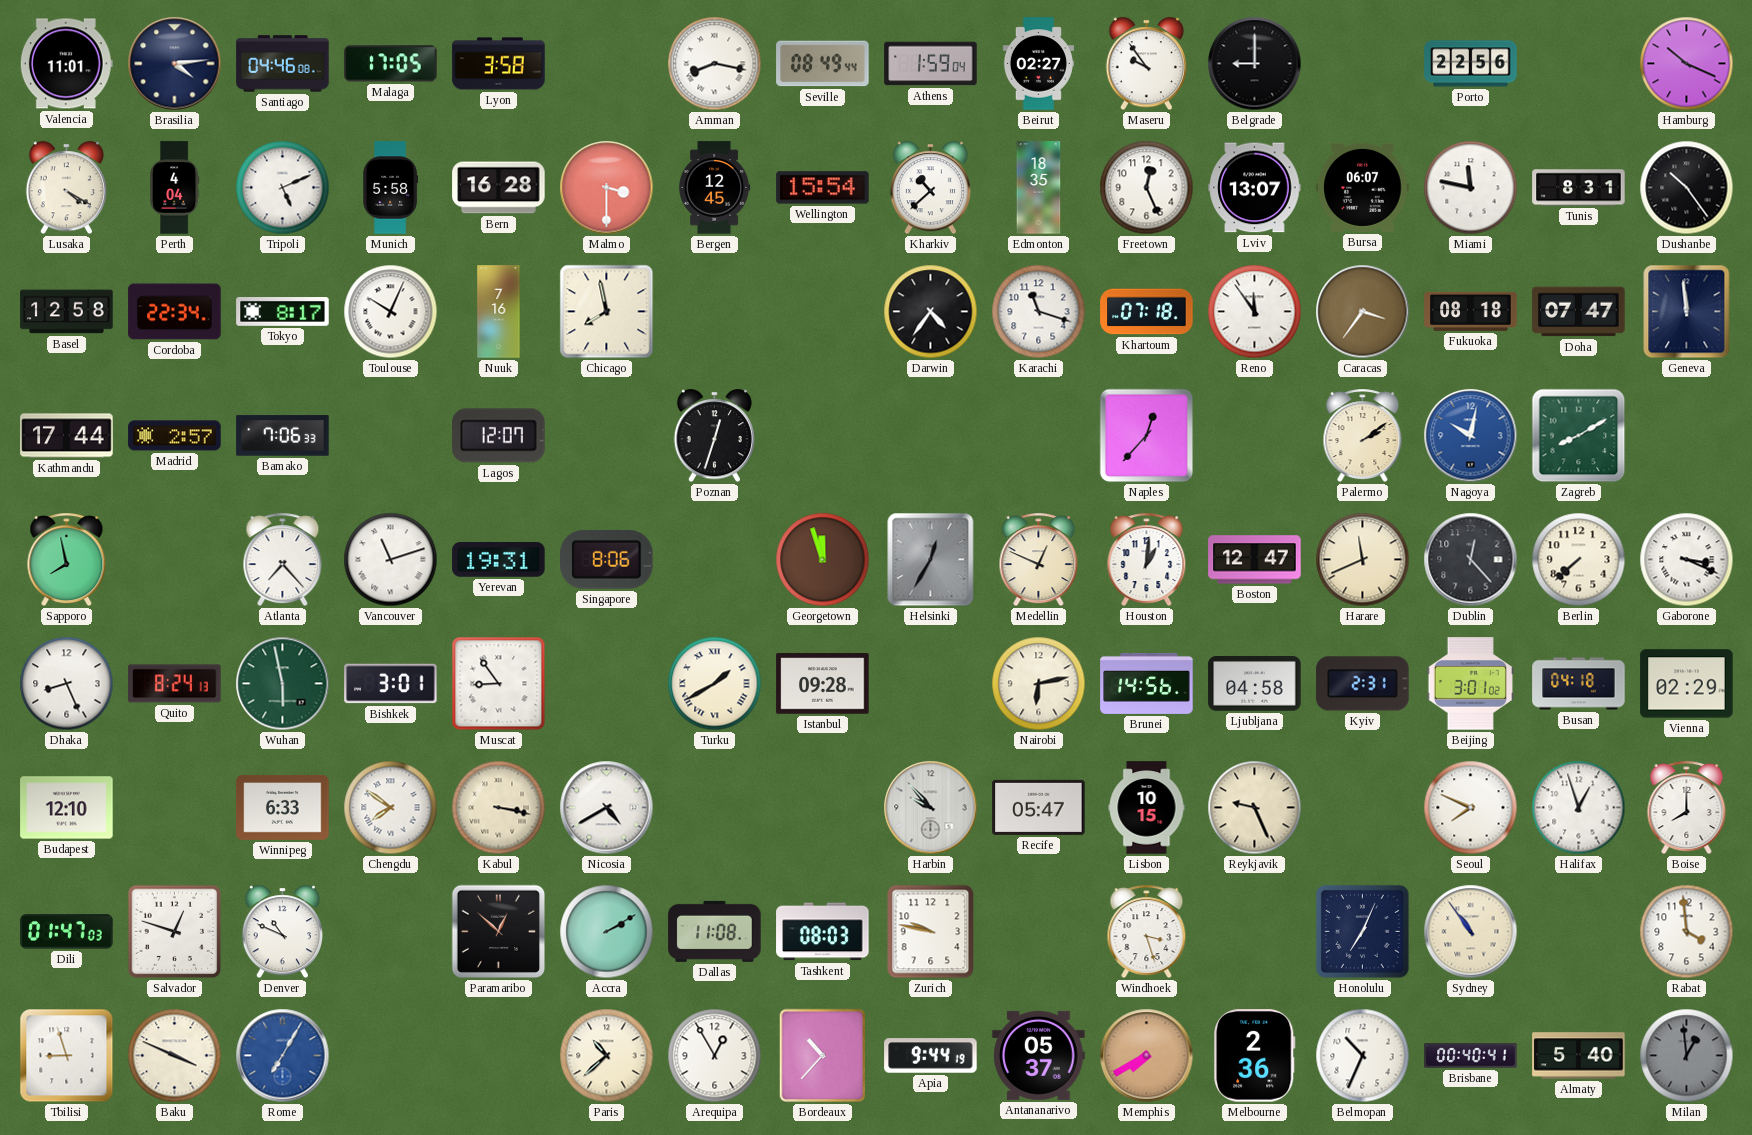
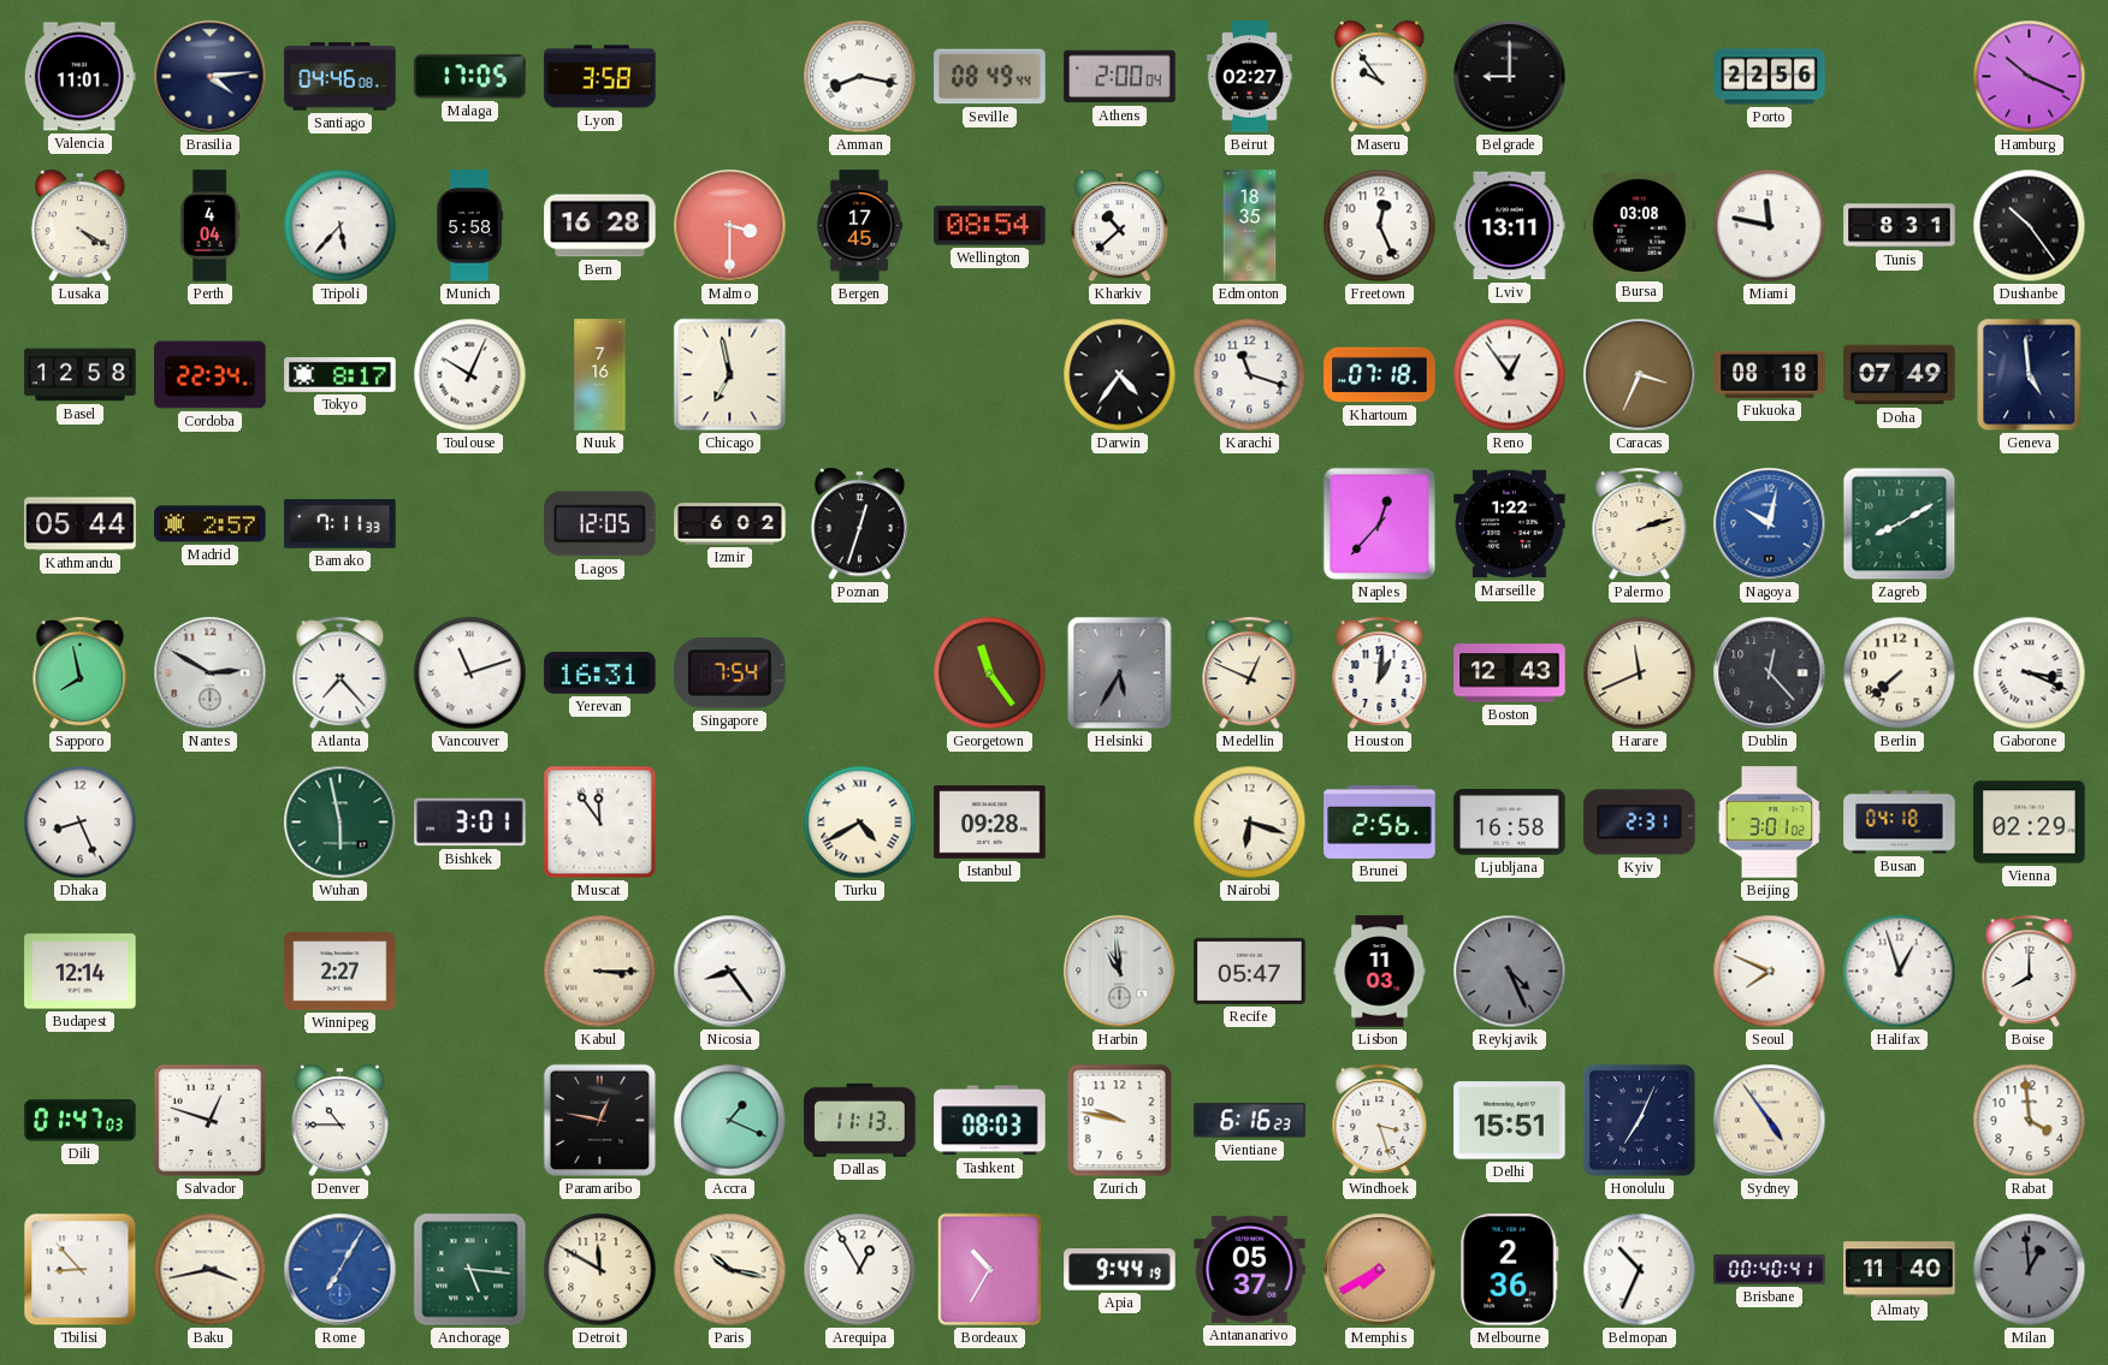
Athens: 1:59 -> 2:00 (1120, 77)
Tripoli: 5:11 -> 5:37 (341, 226)
Bergen: 12:45 -> 17:45 (859, 226)
Wellington: 15:54 -> 08:54 (990, 226)
Lviv: 13:07 -> 13:11 (1510, 226)
Bursa: 06:07 -> 03:08 (1640, 225)
Chicago: 7:58 -> 6:58 (730, 375)
Reno: 11:54 -> 12:54 (1510, 375)
Caracas: 3:36 -> 3:34 (1640, 375)
Doha: 07:47 -> 07:49 (1900, 375)
Geneva: 11:59 -> 4:59 (2030, 375)
Kathmandu: 17:44 -> 05:44 (81, 524)
Bamako: 7:06 -> 7:11 (341, 524)
Lagos: 12:07 -> 12:05 (600, 524)
Izmir: none -> 6:02 (730, 524)
Marseille: none -> 1:22 (1510, 524)
Palermo: 2:09 -> 2:12 (1640, 524)
Nantes: none -> 2:50 (211, 673)
Yerevan: 19:31 -> 16:31 (600, 673)
Singapore: 8:06 -> 7:54 (730, 673)
Georgetown: 11:57 -> 11:24 (990, 673)
Helsinki: 12:35 -> 5:35 (1120, 673)
Boston: 12:47 -> 12:43 (1510, 673)
Quito: 8:24 -> none (175, 684)
Muscat: 8:54 -> 11:54 (600, 823)
Turku: 1:40 -> 4:40 (860, 823)
Nairobi: 6:13 -> 6:18 (1250, 823)
Brunei: 14:56 -> 2:56 (1380, 821)
Ljubljana: 04:58 -> 16:58 (1510, 823)
Budapest: 12:10 -> 12:14 (81, 972)
Winnipeg: 6:33 -> 2:27 (341, 972)
Chengdu: 7:51 -> none (391, 808)
Kabul: 3:17 -> 3:15 (600, 972)
Nicosia: 4:40 -> 8:24 (730, 972)
Harbin: 9:53 -> 10:59 (1120, 972)
Lisbon: 10:15 -> 11:03 (1380, 972)
Reykjavik: 9:26 -> 4:26 (1510, 972)
Reykjavik dial: cream -> grey (1510, 972)
Denver: 10:49 -> 10:45 (339, 1121)
Paramaribo: 12:52 -> 12:47 (600, 1121)
Accra: 2:10 -> 1:19 (730, 1121)
Dallas: 11:08 -> 11:13 (860, 1120)
Vientiane: none -> 6:16 (1250, 1121)
Delhi: none -> 15:51 (1510, 1121)
Sydney: 10:54 -> 4:54 (1770, 1121)
Tbilisi: 8:57 -> 8:53 (81, 1270)
Baku: 3:49 -> 3:43 (211, 1270)
Anchorage: none -> 5:16 (470, 1270)
Detroit: none -> 11:50 (600, 1270)
Paris: 10:38 -> 10:17 (730, 1270)
Bordeaux: 10:37 -> 10:35 (990, 1270)
Almaty: 5:40 -> 11:40 (1900, 1270)
